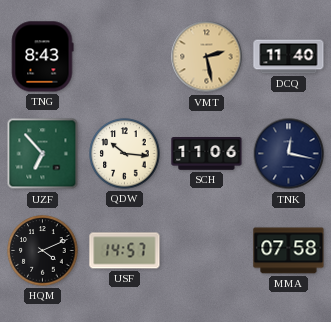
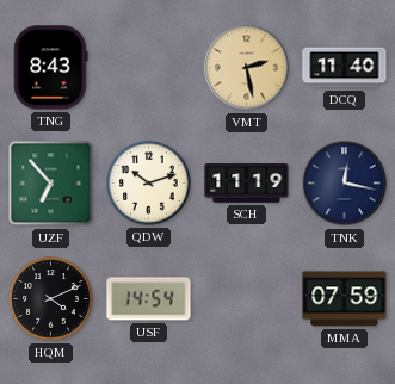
QDW: 10:16 -> 10:12 (149, 184)
SCH: 11:06 -> 11:19 (247, 184)
USF: 14:57 -> 14:54 (149, 299)
MMA: 07:58 -> 07:59 (345, 299)
